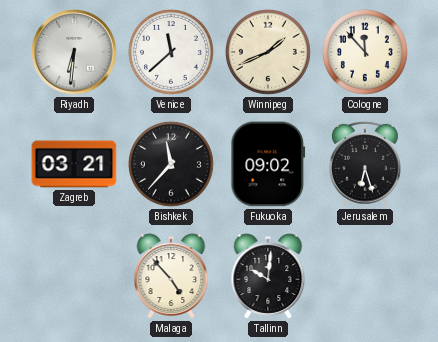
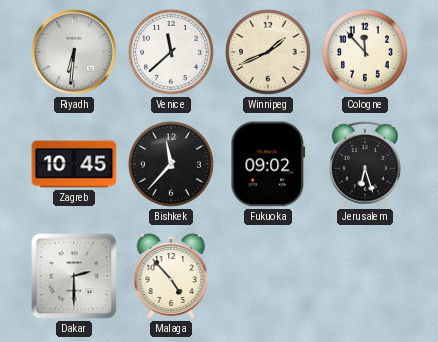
Zagreb: 03:21 -> 10:45 (74, 164)
Dakar: none -> 2:30 (74, 276)
Tallinn: 10:01 -> none (268, 276)
